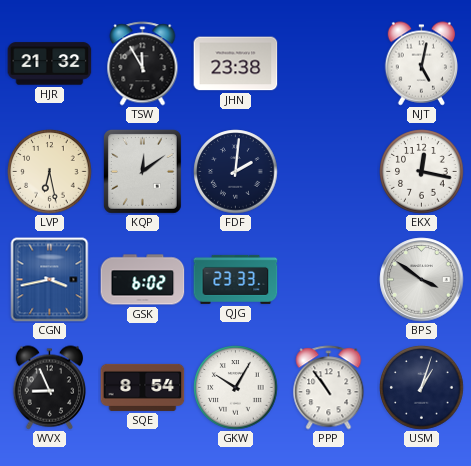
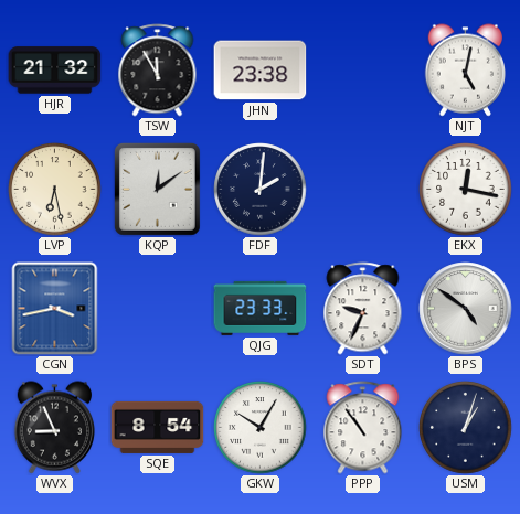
GSK: 6:02 -> none (143, 280)
SDT: none -> 9:34 (363, 309)
BPS: 3:51 -> 4:51 (466, 309)
